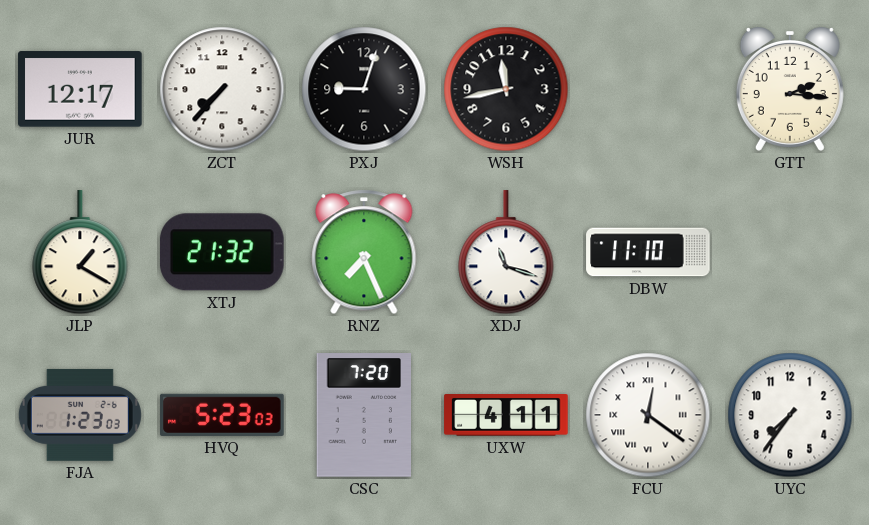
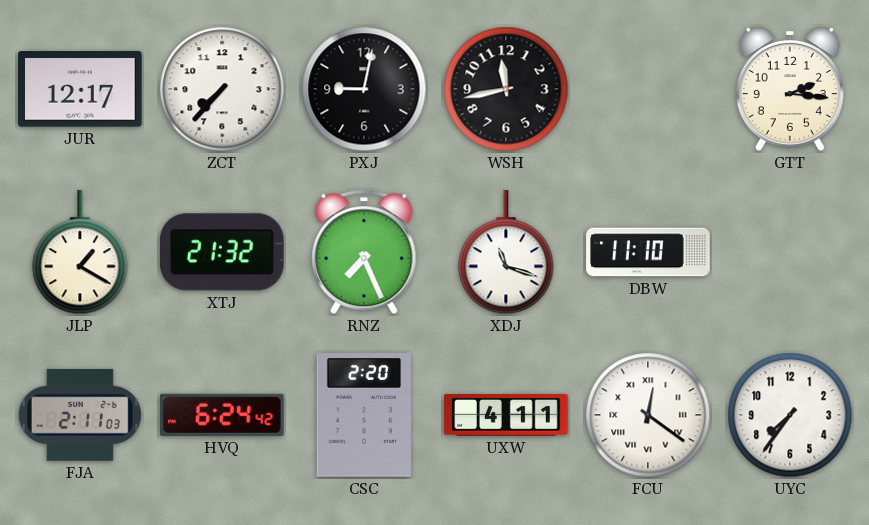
PXJ: 9:03 -> 9:02 (364, 89)
FJA: 1:23 -> 2:11 (80, 415)
HVQ: 5:23 -> 6:24 (222, 415)
CSC: 7:20 -> 2:20 (363, 415)
